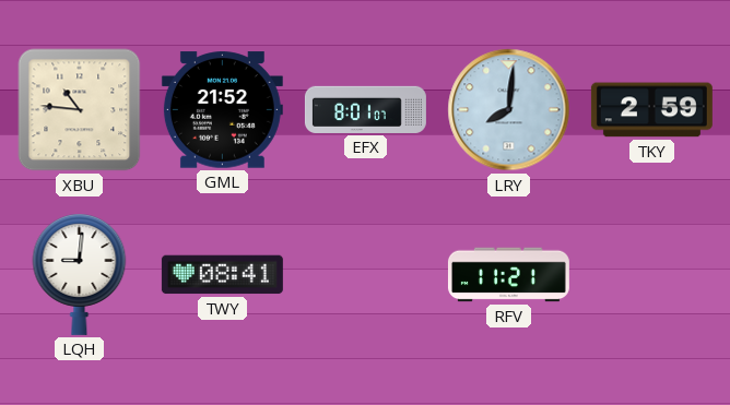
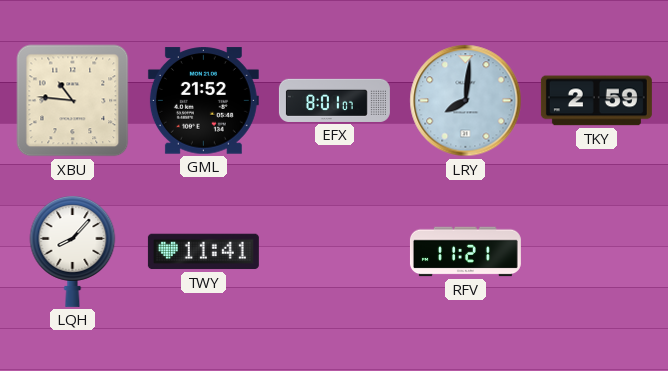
LQH: 9:01 -> 8:07 (73, 252)
TWY: 08:41 -> 11:41 (203, 252)
